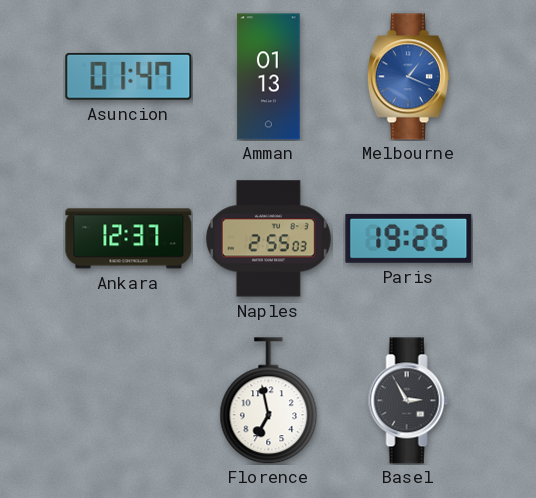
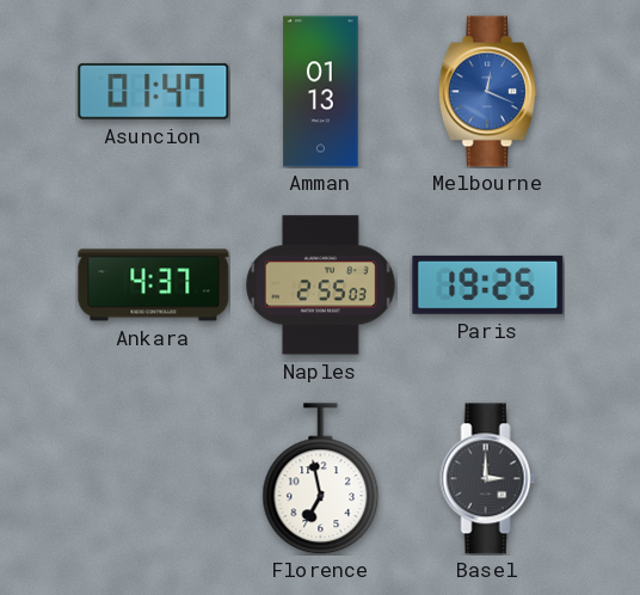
Melbourne: 1:19 -> 12:19 (487, 92)
Ankara: 12:37 -> 4:37 (154, 286)
Basel: 2:55 -> 3:00 (488, 479)
